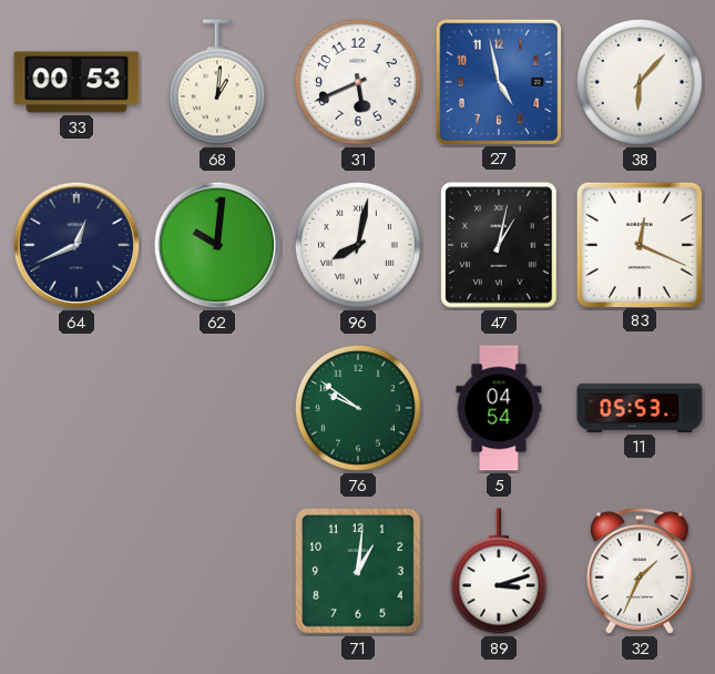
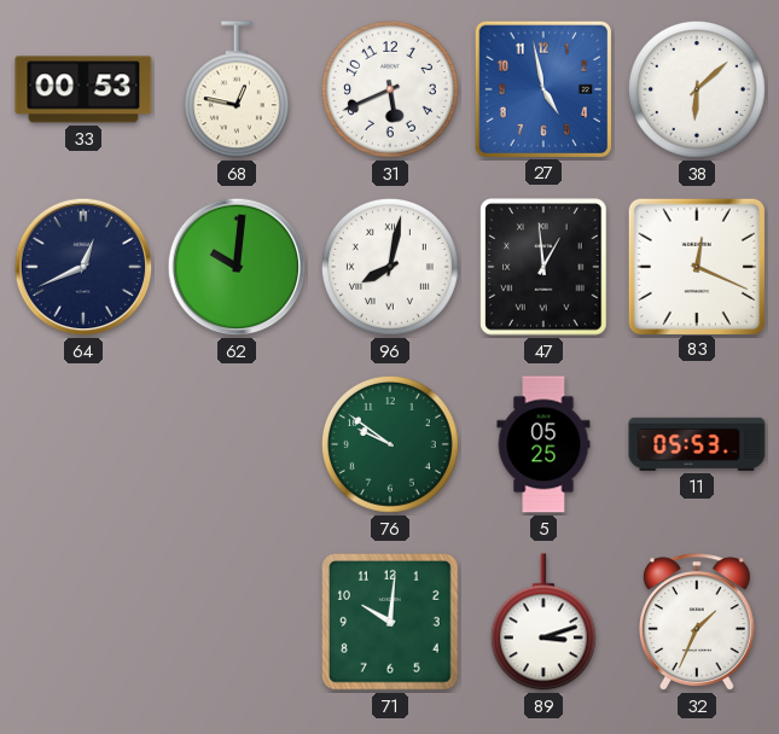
68: 1:01 -> 12:47 (237, 89)
38: 6:07 -> 6:08 (697, 89)
47: 1:02 -> 12:59 (543, 267)
5: 04:54 -> 05:25 (543, 444)
71: 1:01 -> 10:01 (391, 623)
